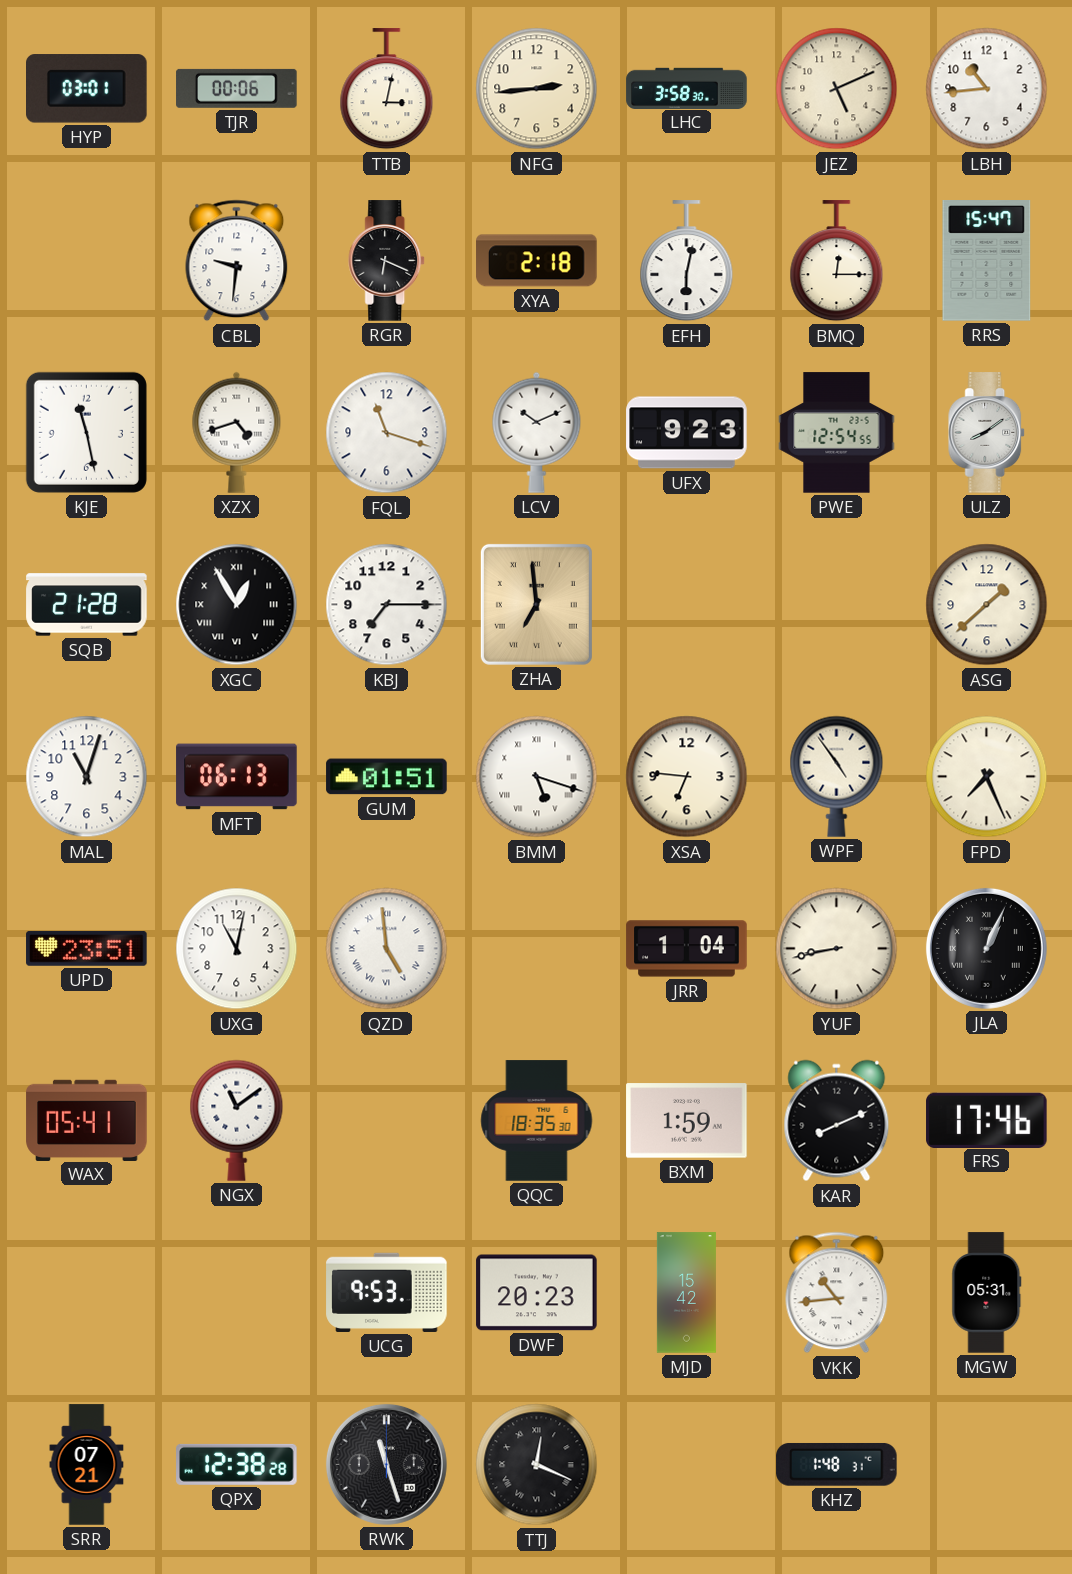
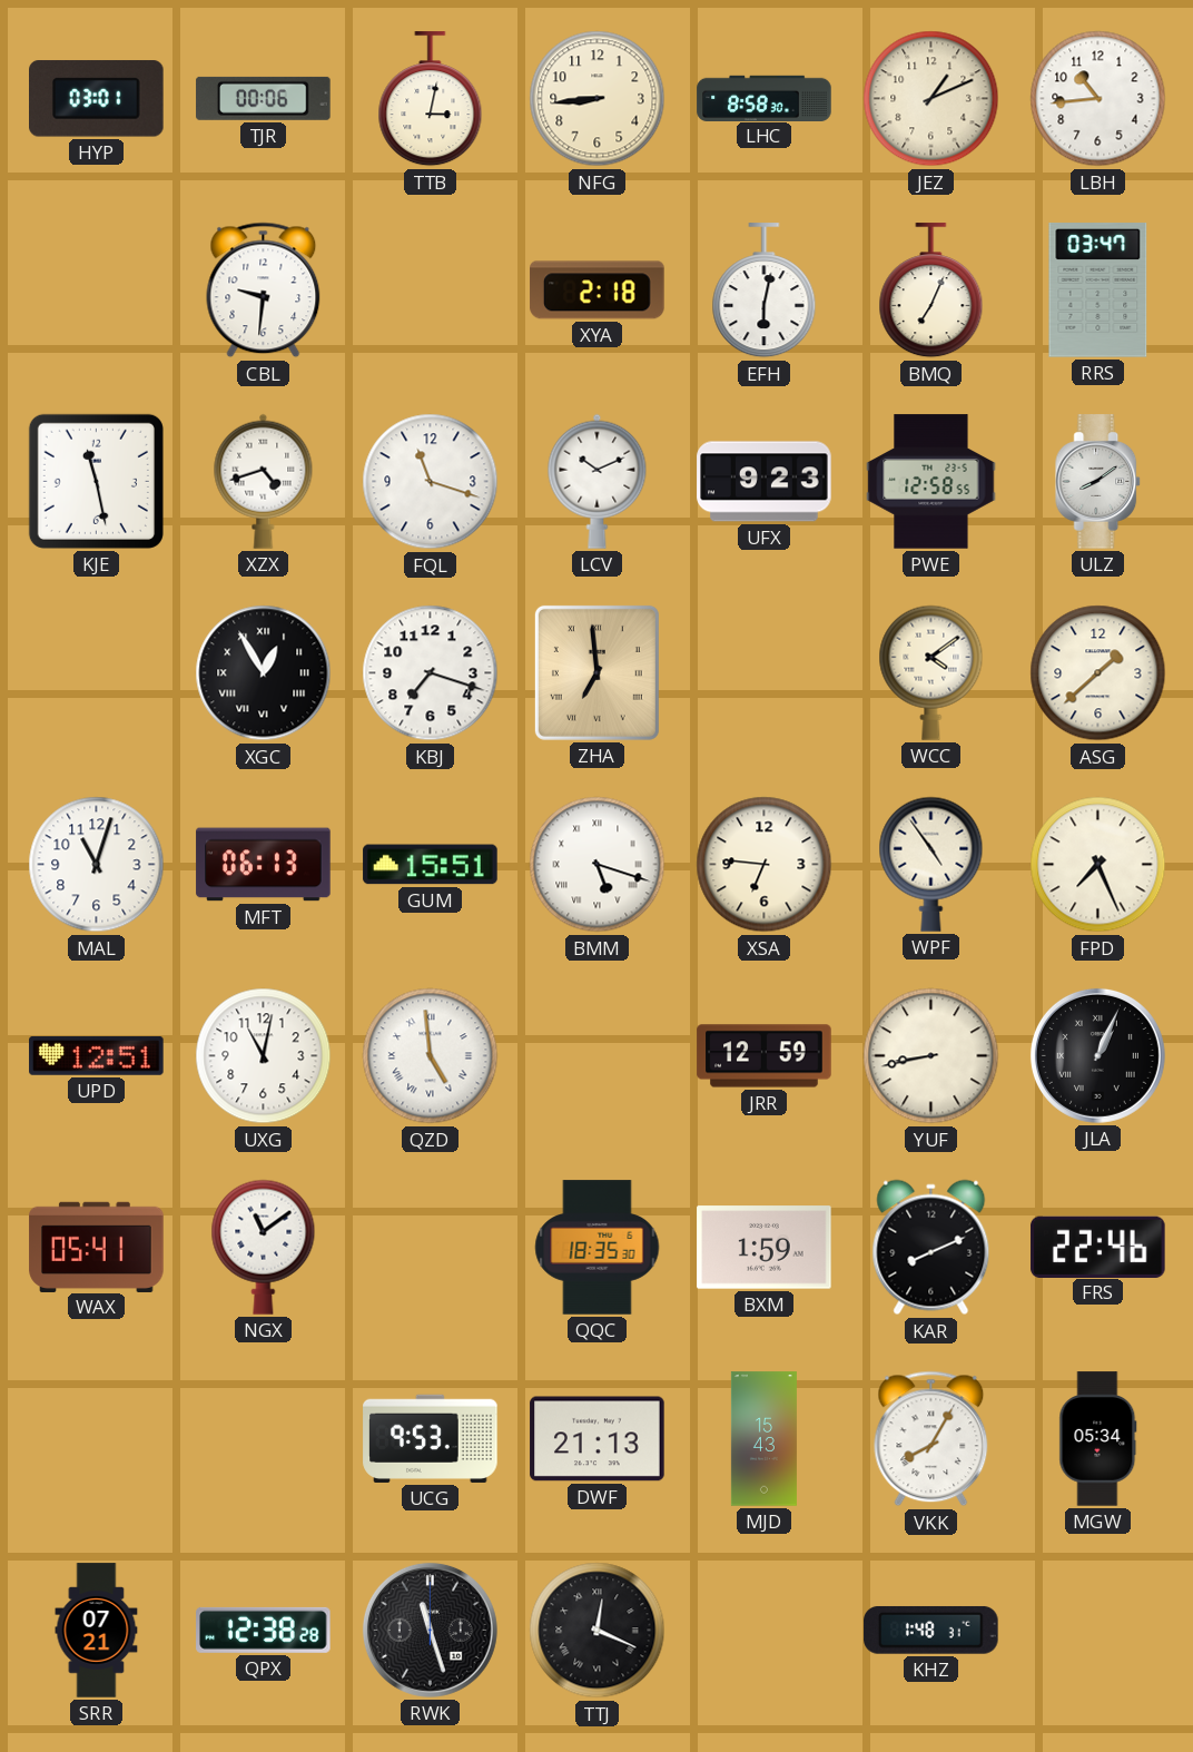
NFG: 2:44 -> 8:44 (598, 99)
LHC: 3:58 -> 8:58 (765, 98)
JEZ: 5:11 -> 1:11 (931, 99)
RGR: 6:19 -> none (387, 261)
BMQ: 12:15 -> 7:04 (931, 291)
RRS: 15:47 -> 03:47 (1098, 291)
PWE: 12:54 -> 12:58 (931, 482)
SQB: 21:28 -> none (87, 605)
KBJ: 7:15 -> 7:18 (431, 673)
WCC: none -> 4:09 (931, 672)
GUM: 01:51 -> 15:51 (431, 865)
UPD: 23:51 -> 12:51 (97, 1055)
JRR: 1:04 -> 12:59 (765, 1056)
FRS: 17:46 -> 22:46 (1098, 1247)
DWF: 20:23 -> 21:13 (598, 1439)
MJD: 15:42 -> 15:43 (763, 1439)
VKK: 10:44 -> 8:05 (931, 1439)
MGW: 05:31 -> 05:34 (1098, 1439)
